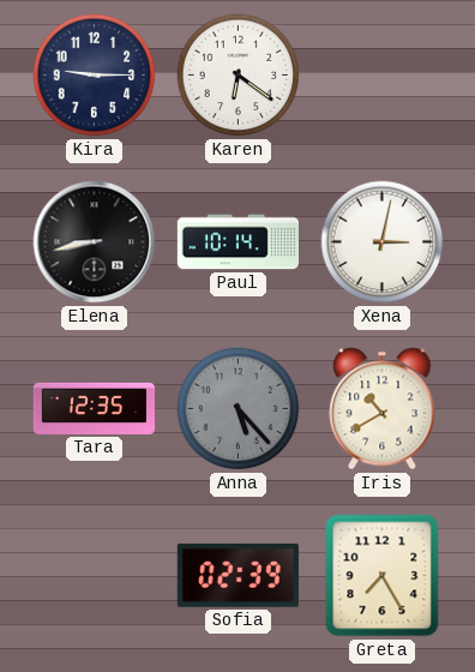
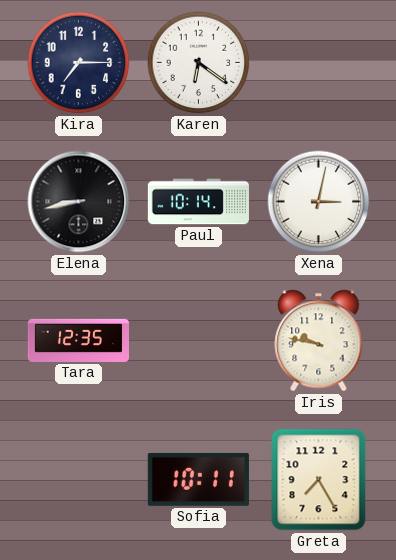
Kira: 9:15 -> 7:15 (79, 63)
Anna: 5:23 -> none (239, 409)
Iris: 10:40 -> 9:47 (319, 341)
Sofia: 02:39 -> 10:11 (198, 479)
